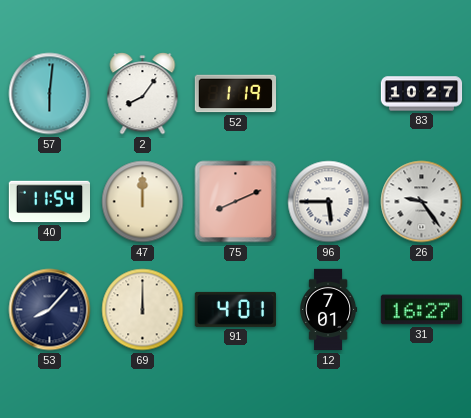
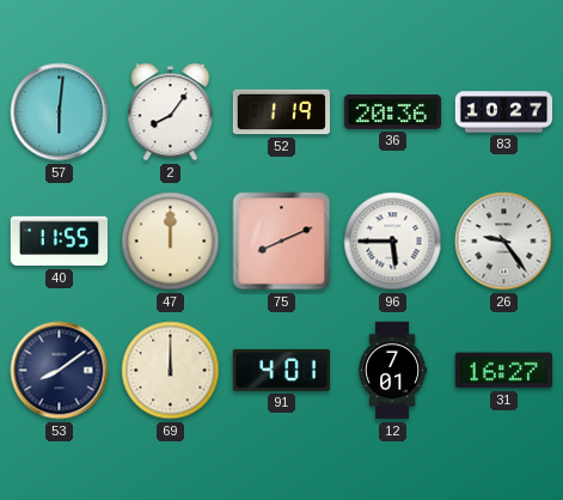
36: none -> 20:36 (392, 112)
40: 11:54 -> 11:55 (59, 242)
53: 8:07 -> 8:09 (60, 371)
